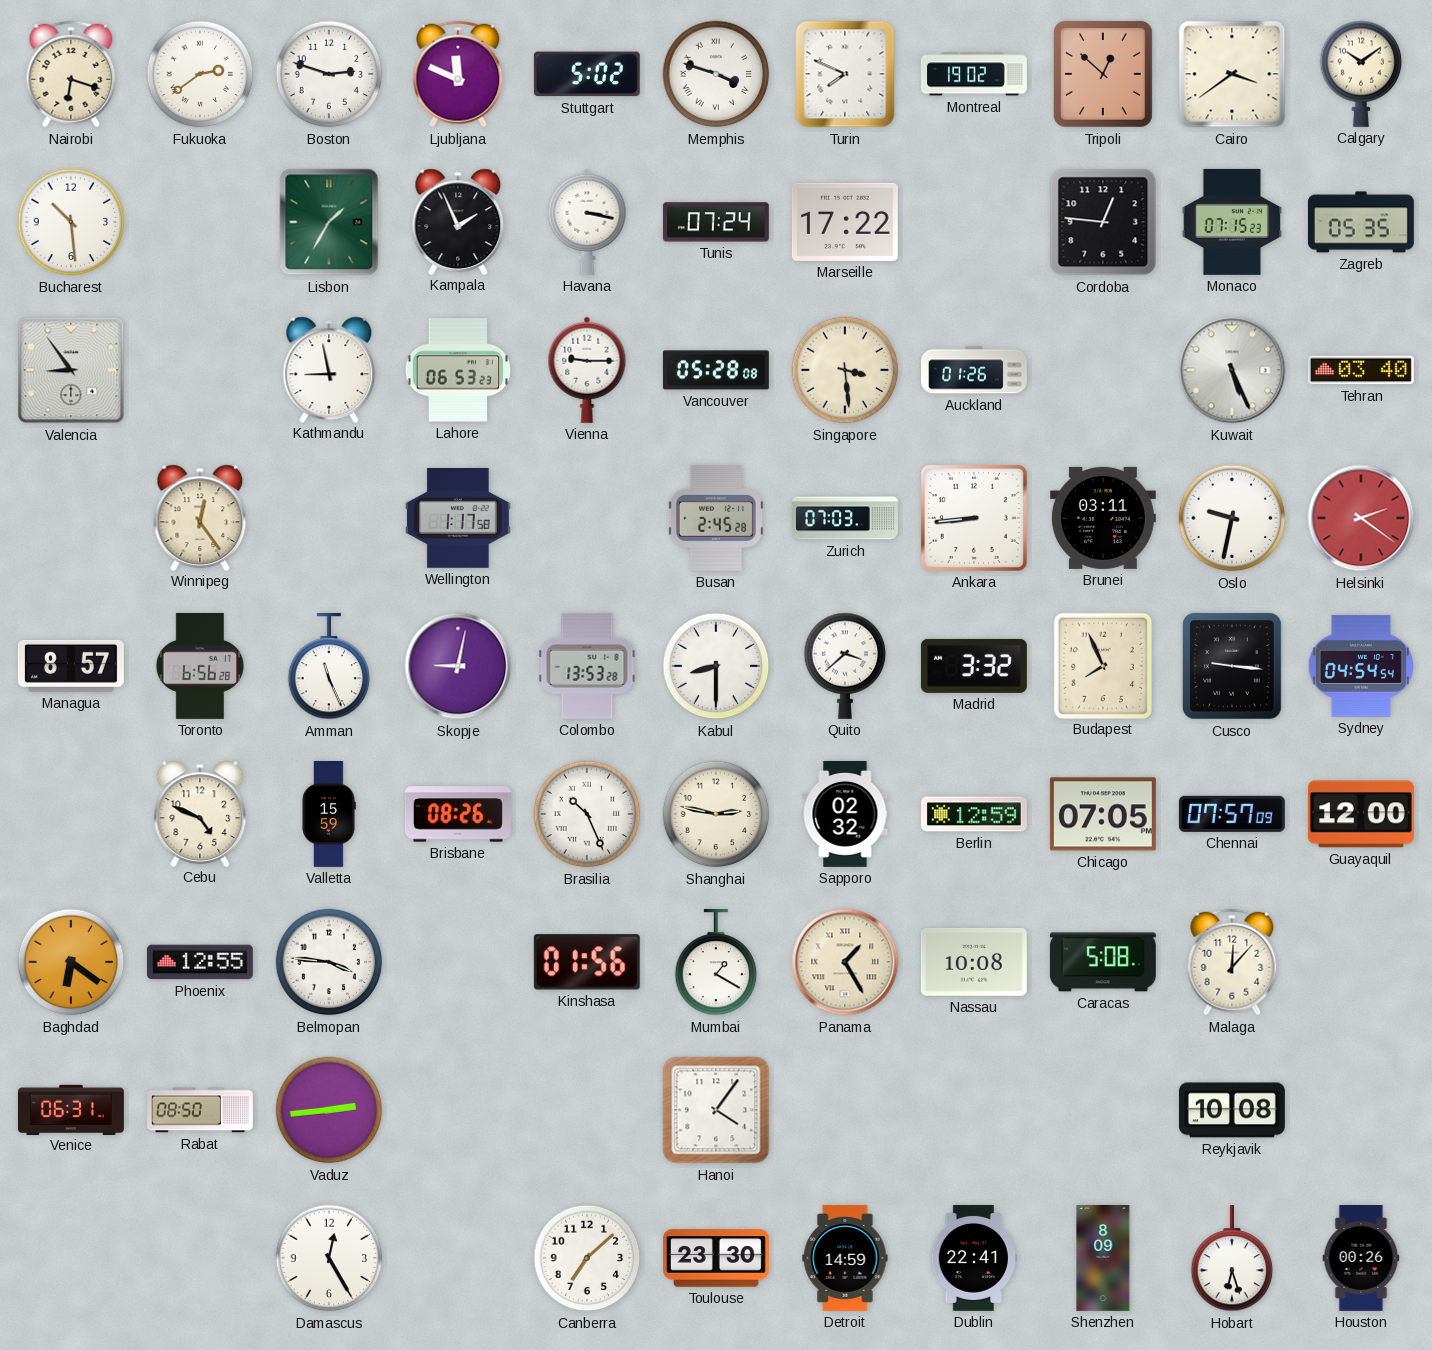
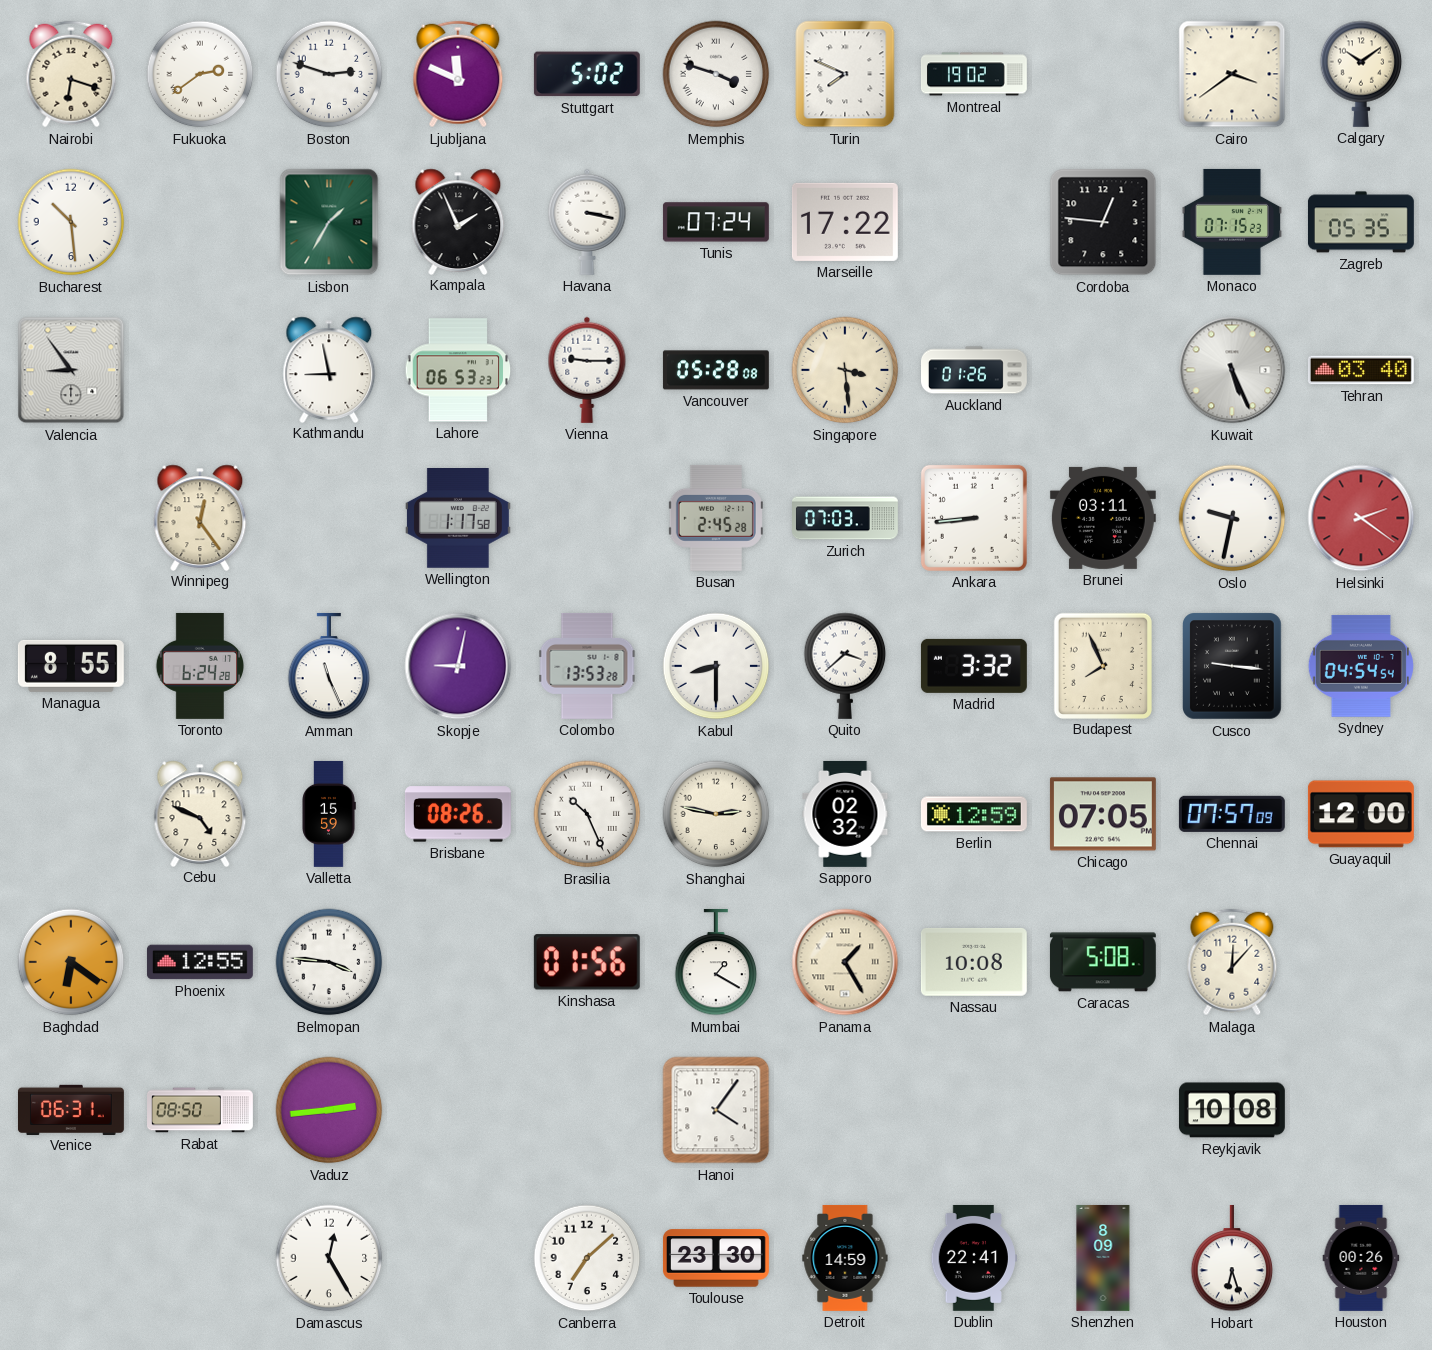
Tripoli: 12:52 -> none (1104, 75)
Managua: 8:57 -> 8:55 (71, 666)
Toronto: 6:56 -> 6:24 (200, 666)
